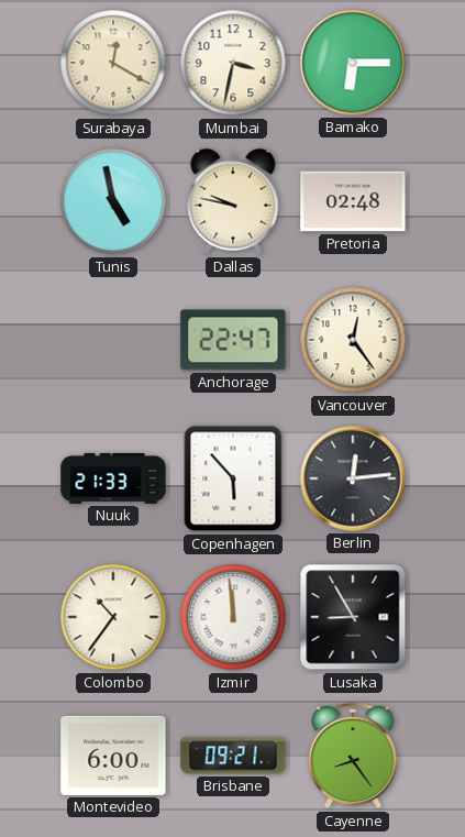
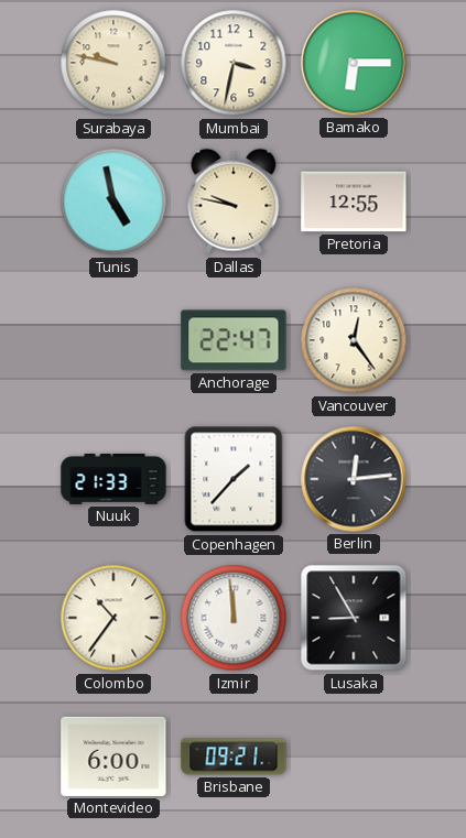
Surabaya: 12:20 -> 9:47 (113, 63)
Pretoria: 02:48 -> 12:55 (354, 202)
Copenhagen: 5:53 -> 1:37 (234, 479)
Cayenne: 8:24 -> none (353, 756)
